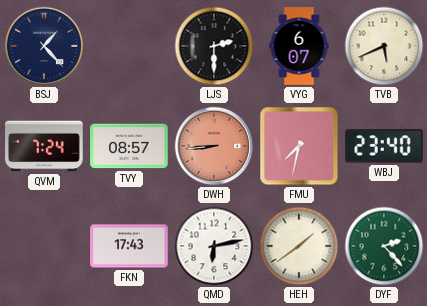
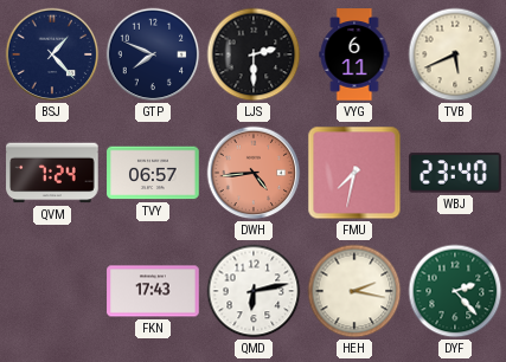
GTP: none -> 7:49 (153, 54)
VYG: 6:07 -> 6:11 (354, 54)
TVY: 08:57 -> 06:57 (153, 173)
DWH: 8:44 -> 4:44 (254, 173)
HEH: 1:39 -> 2:17 (354, 291)
